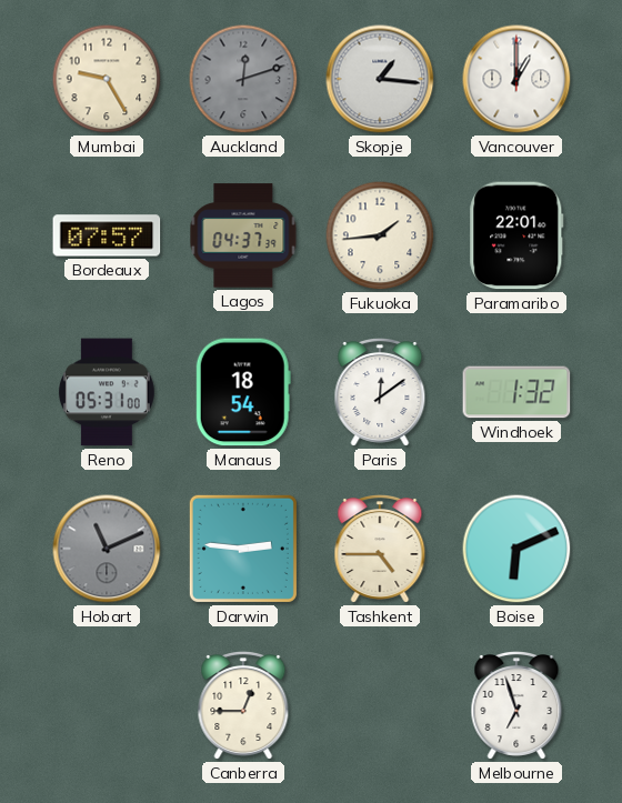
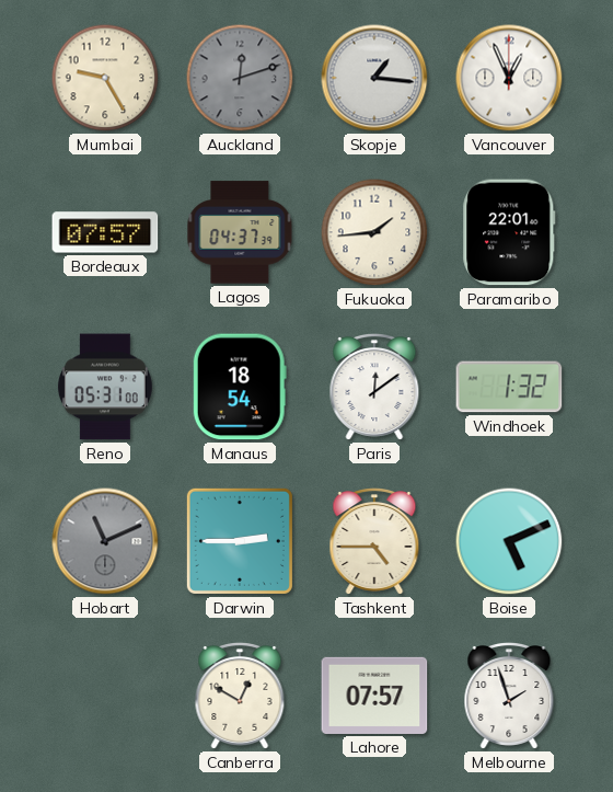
Vancouver: 1:00 -> 12:56 (509, 78)
Darwin: 2:46 -> 2:45 (240, 541)
Boise: 6:11 -> 5:11 (509, 541)
Canberra: 12:45 -> 12:50 (240, 697)
Lahore: none -> 07:57 (374, 696)
Melbourne: 6:57 -> 1:57 (509, 697)
